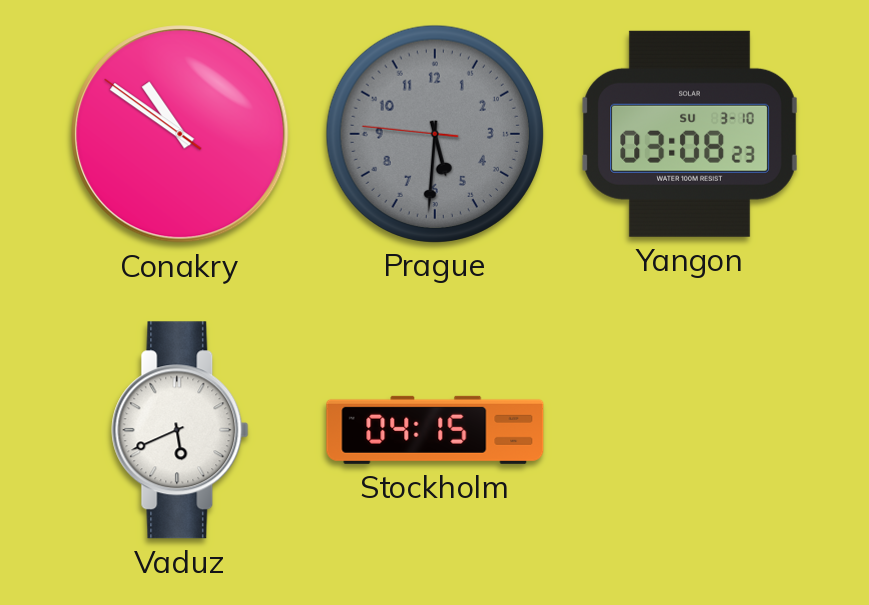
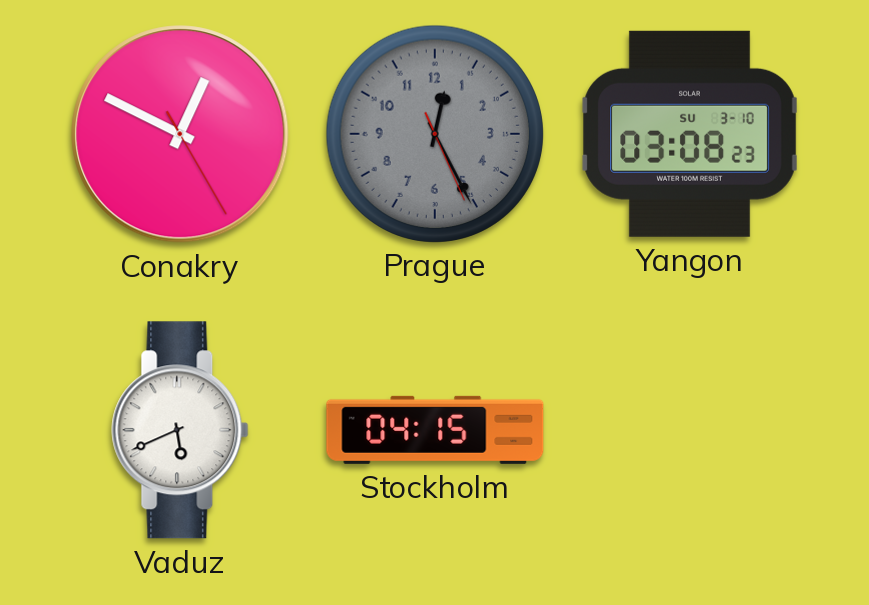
Conakry: 10:50 -> 12:49 (180, 134)
Prague: 5:30 -> 12:25 (434, 133)
